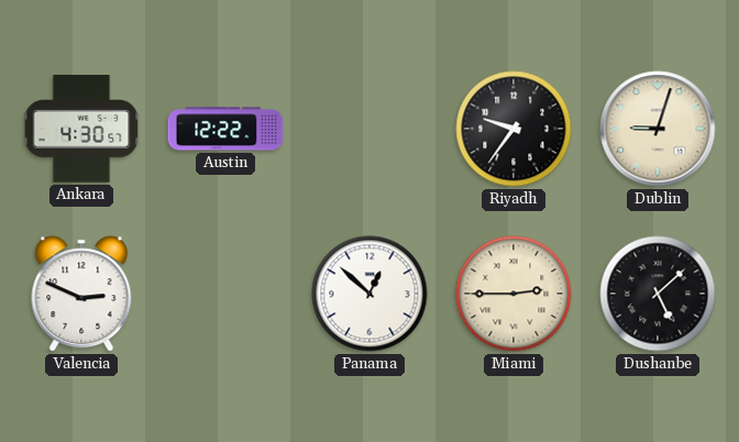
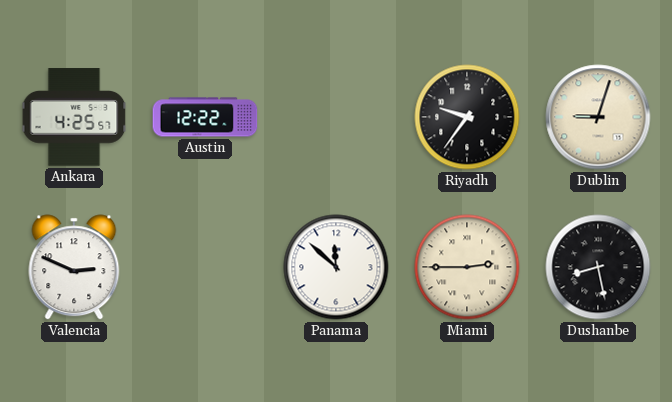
Ankara: 4:30 -> 4:25 (74, 117)
Panama: 12:52 -> 11:52 (336, 267)
Dushanbe: 5:08 -> 8:28 (598, 267)
